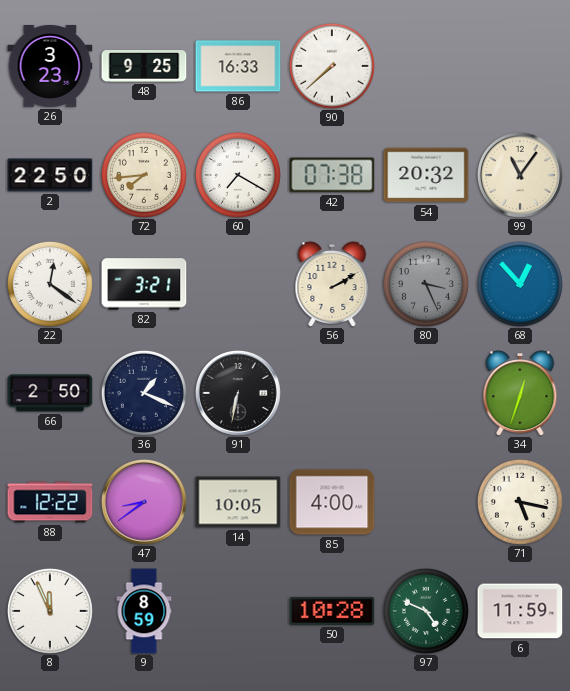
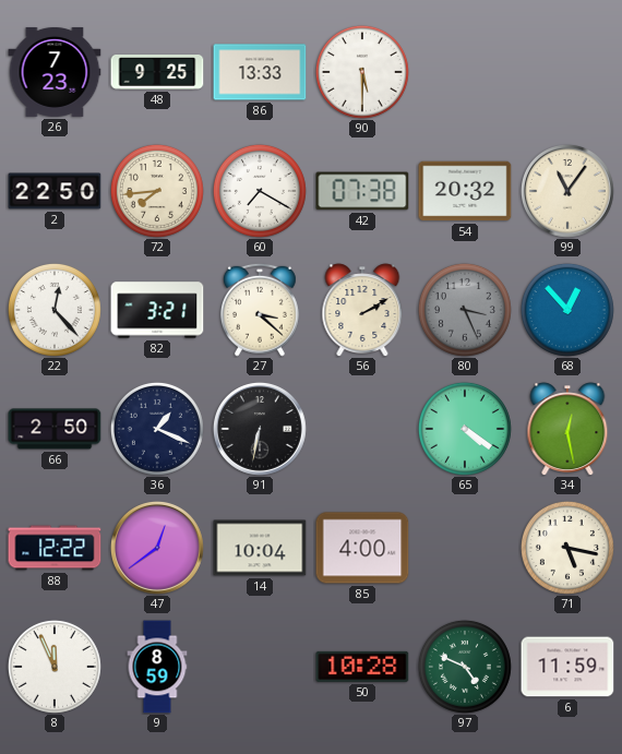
26: 3:23 -> 7:23 (55, 72)
86: 16:33 -> 13:33 (260, 72)
90: 7:38 -> 5:30 (362, 72)
22: 12:21 -> 12:23 (55, 310)
27: none -> 3:22 (260, 310)
65: none -> 4:21 (465, 429)
34: 12:33 -> 12:28 (567, 429)
47: 8:39 -> 12:39 (157, 548)
14: 10:05 -> 10:04 (260, 548)
